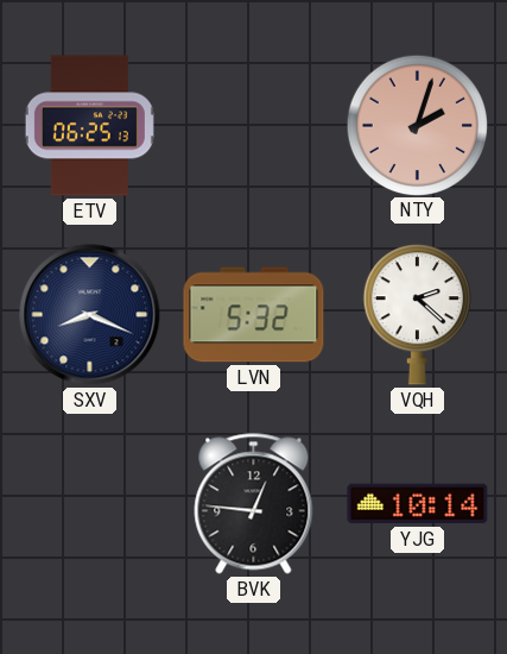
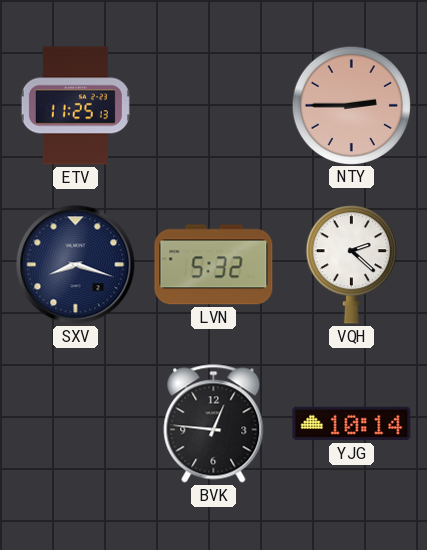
ETV: 06:25 -> 11:25 (75, 106)
NTY: 2:03 -> 2:45 (351, 105)
SXV: 8:19 -> 8:18 (76, 265)
